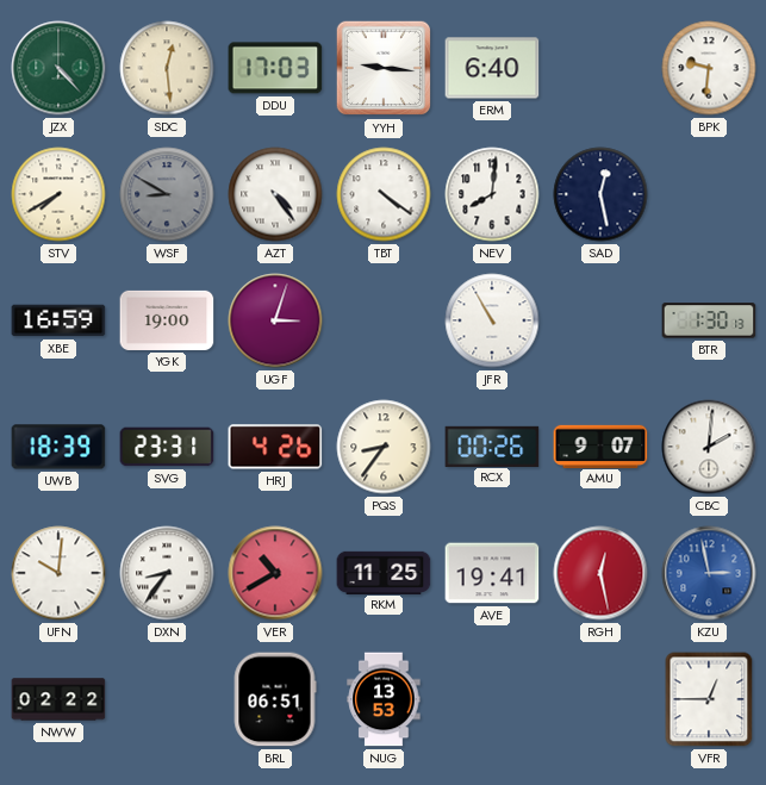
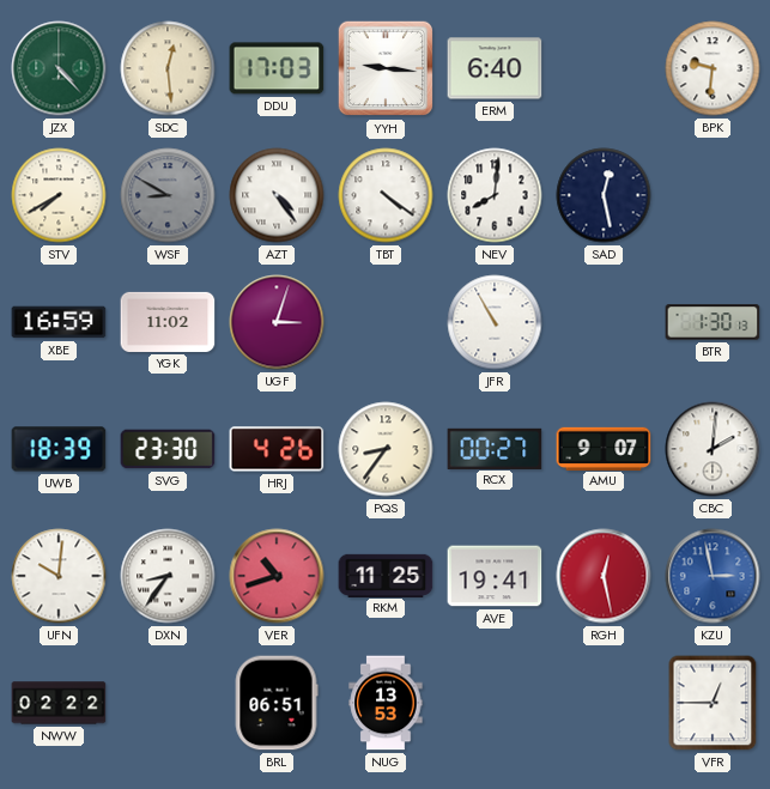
YGK: 19:00 -> 11:02 (168, 322)
SVG: 23:31 -> 23:30 (168, 449)
RCX: 00:26 -> 00:27 (495, 448)
VER: 10:40 -> 10:42 (277, 576)
